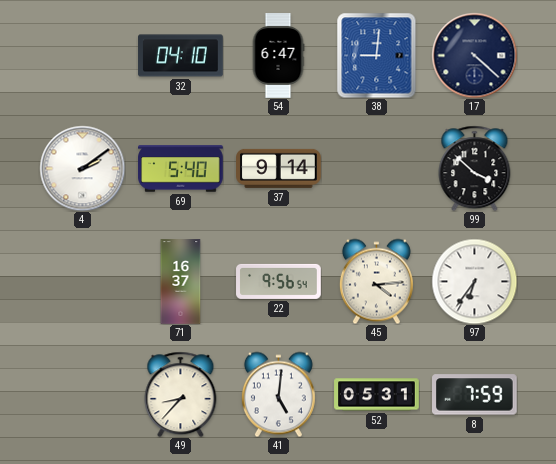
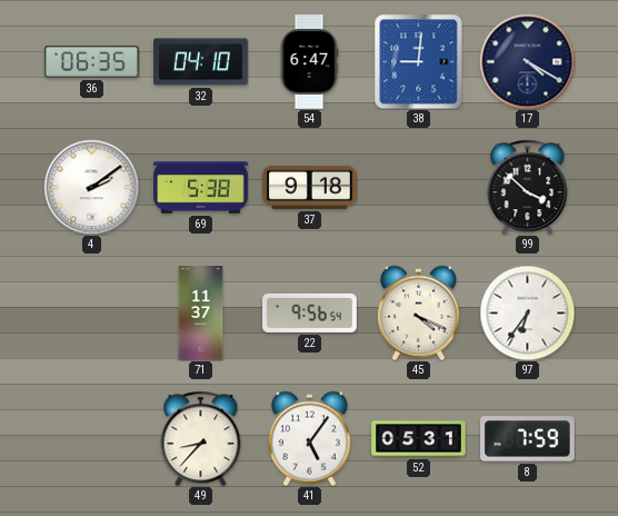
36: none -> 06:35 (92, 61)
17: 4:22 -> 4:20 (527, 61)
69: 5:40 -> 5:38 (201, 188)
37: 9:14 -> 9:18 (310, 187)
71: 16:37 -> 11:37 (201, 314)
45: 4:14 -> 4:19 (418, 312)
41: 5:01 -> 5:06 (309, 438)
